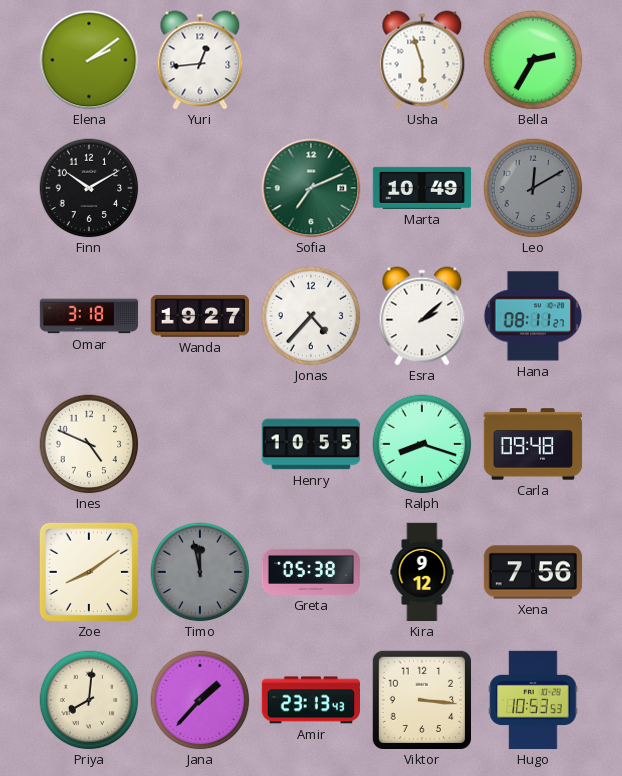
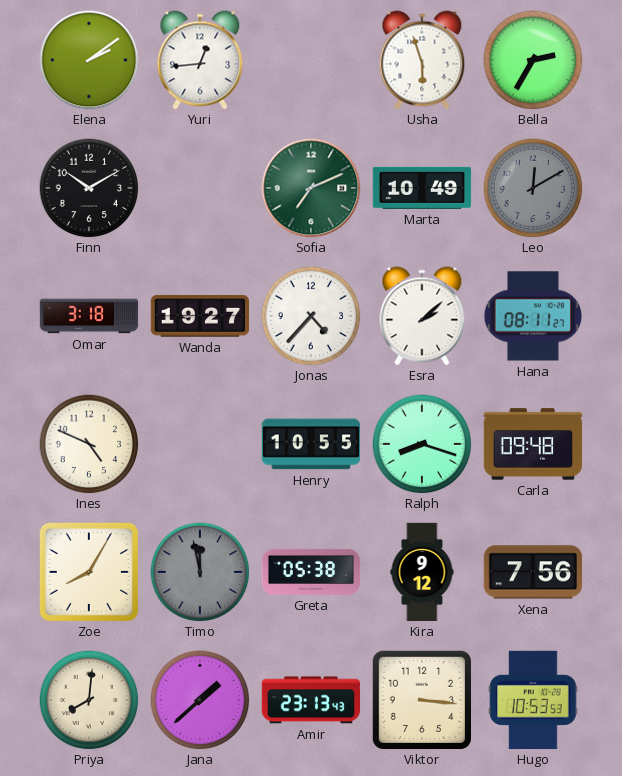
Zoe: 8:09 -> 8:05 (88, 571)
Jana: 1:37 -> 1:38 (200, 700)
